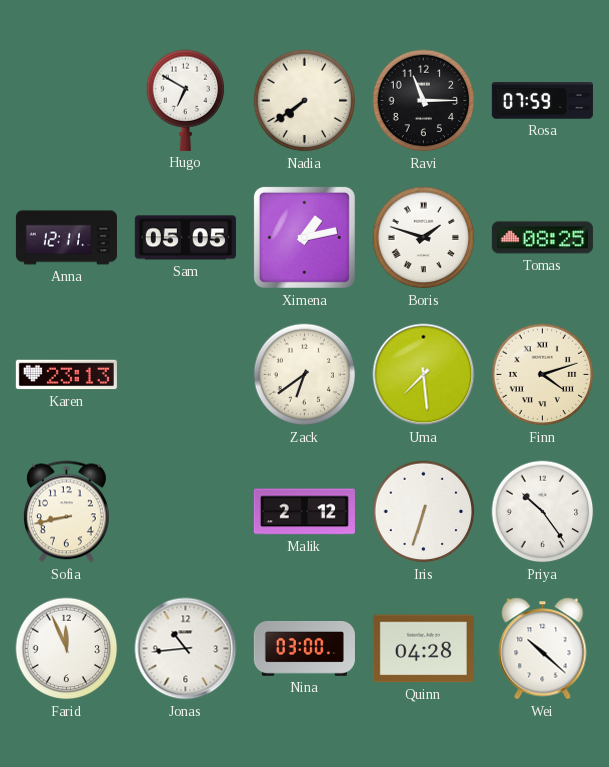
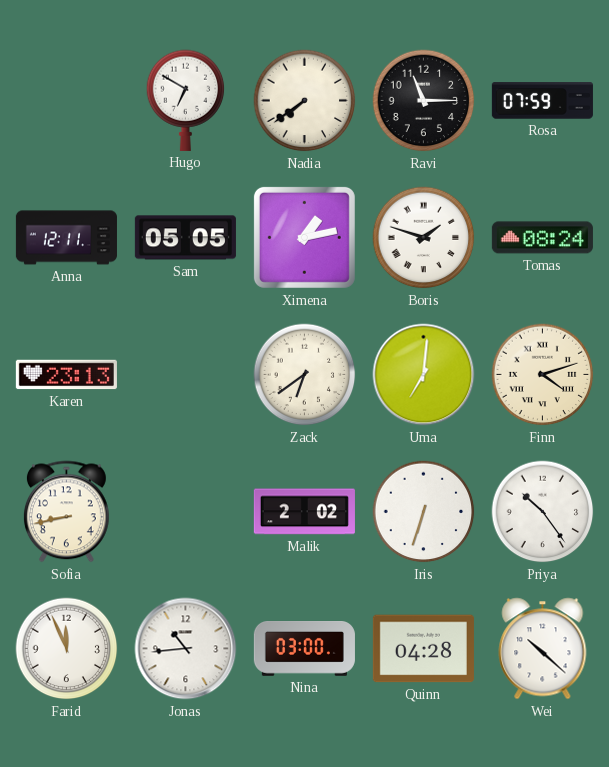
Tomas: 08:25 -> 08:24 (542, 238)
Uma: 7:29 -> 7:01 (424, 375)
Malik: 2:12 -> 2:02 (304, 512)
